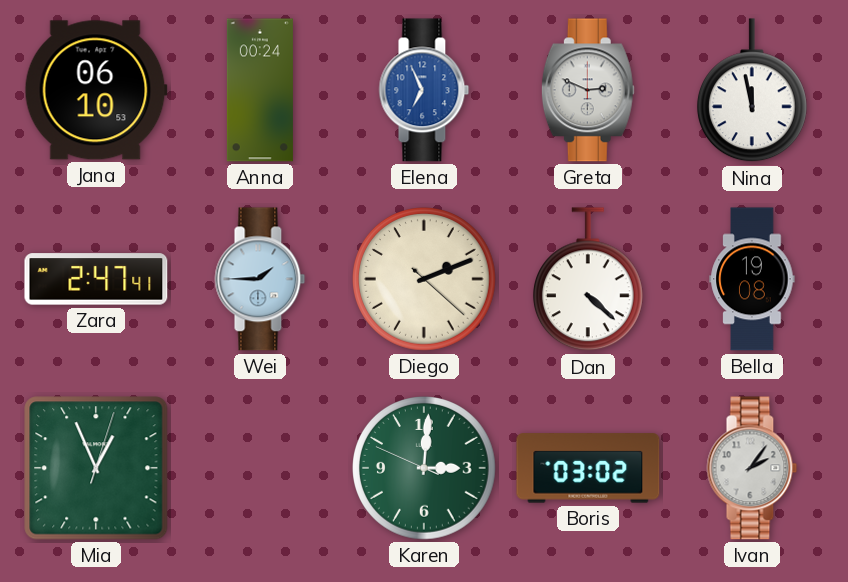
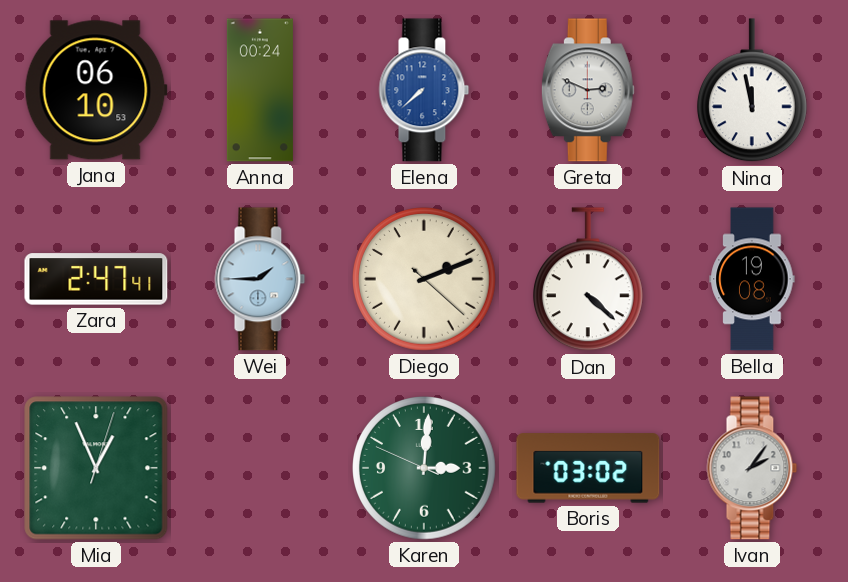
Elena: 6:56 -> 7:38 (424, 90)
